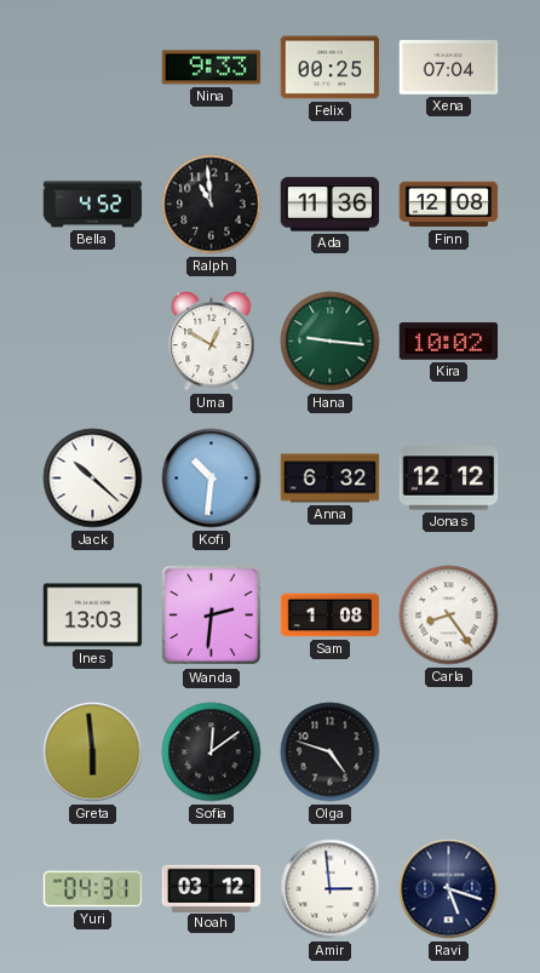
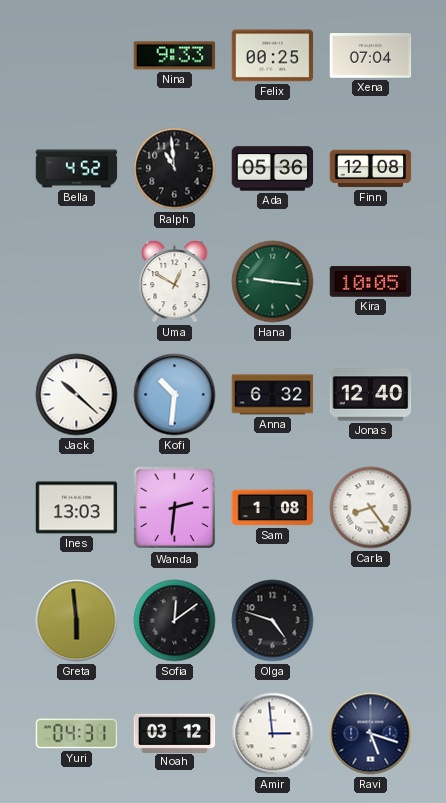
Ada: 11:36 -> 05:36 (273, 169)
Kira: 10:02 -> 10:05 (371, 282)
Jonas: 12:12 -> 12:40 (371, 395)
